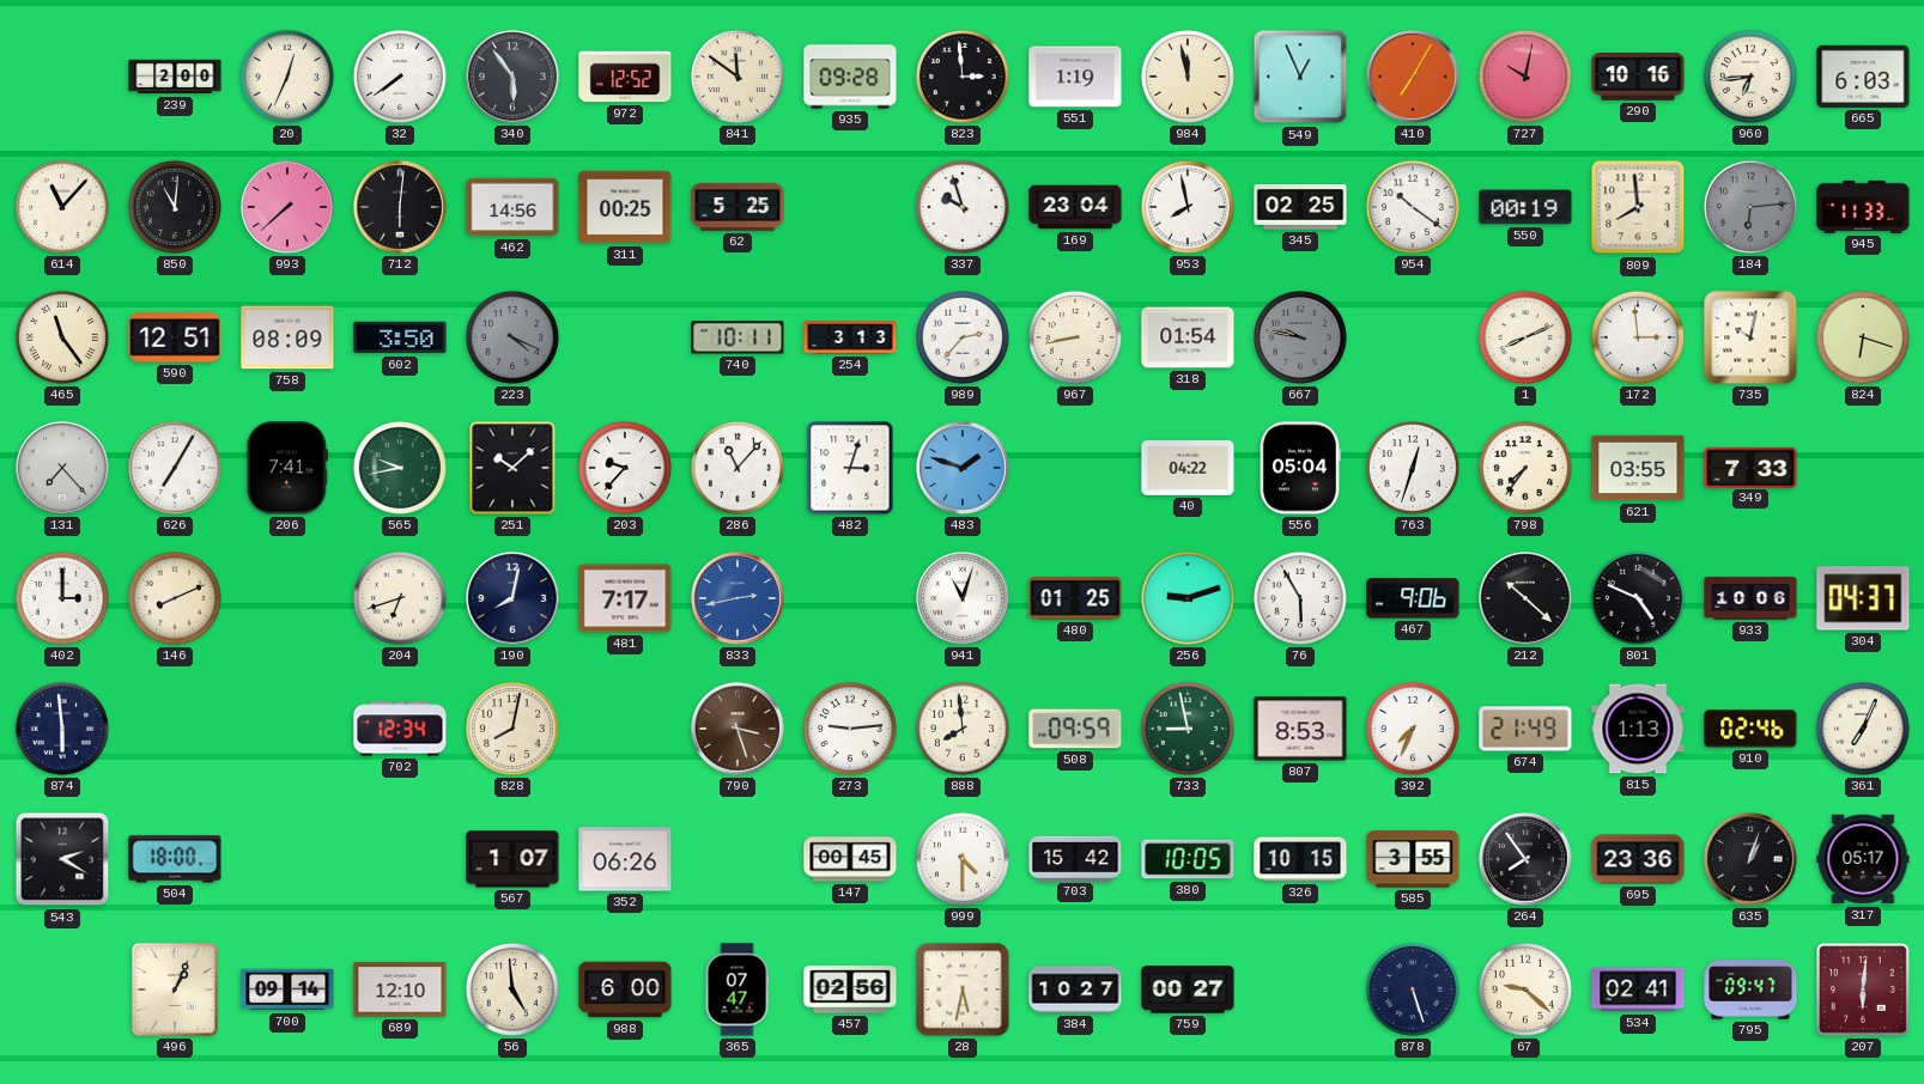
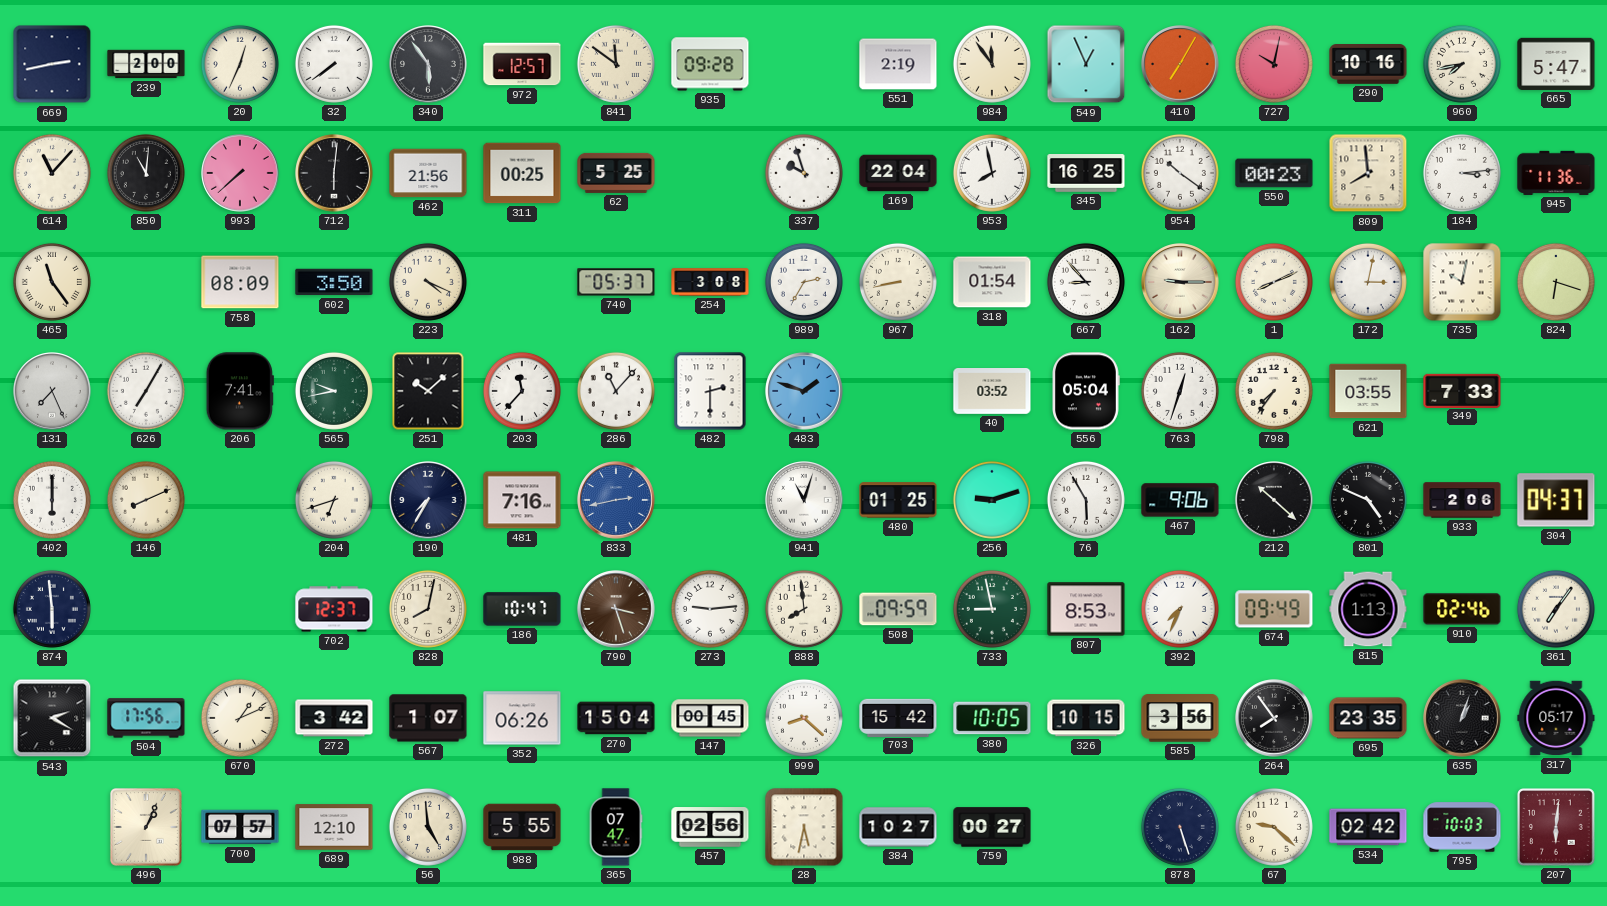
669: none -> 2:43 (52, 64)
972: 12:52 -> 12:57 (522, 64)
823: 2:59 -> none (963, 77)
551: 1:19 -> 2:19 (898, 64)
984: 11:58 -> 11:54 (992, 64)
960: 6:44 -> 7:43 (1462, 64)
665: 6:03 -> 5:47 (1556, 64)
462: 14:56 -> 21:56 (428, 173)
169: 23:04 -> 22:04 (898, 173)
345: 02:25 -> 16:25 (1086, 174)
550: 00:19 -> 00:23 (1274, 173)
184: 6:14 -> 3:14 (1462, 173)
184 dial: grey -> white (1462, 173)
945: 11:33 -> 11:36 (1556, 173)
590: 12:51 -> none (175, 337)
223 dial: grey -> cream (428, 282)
740: 10:11 -> 05:37 (616, 282)
254: 3:13 -> 3:08 (710, 282)
989: 2:37 -> 2:35 (804, 282)
667: 9:47 -> 8:53 (1086, 282)
667 dial: grey -> white (1086, 282)
162: none -> 9:15 (1180, 282)
172: 2:59 -> 3:02 (1368, 282)
131: 7:23 -> 7:26 (52, 391)
203: 9:37 -> 11:37 (522, 391)
482: 3:03 -> 2:30 (710, 391)
40: 04:22 -> 03:52 (992, 392)
402: 3:00 -> 6:00 (52, 500)
190: 8:02 -> 7:35 (428, 500)
481: 7:17 -> 7:16 (522, 500)
933: 10:06 -> 2:06 (1462, 500)
702: 12:34 -> 12:37 (334, 609)
186: none -> 10:47 (522, 609)
674: 21:49 -> 09:49 (1274, 609)
361: 7:04 -> 7:06 (1556, 609)
504: 18:00 -> 17:56 (146, 718)
670: none -> 1:11 (240, 718)
272: none -> 3:42 (334, 718)
270: none -> 15:04 (616, 718)
999: 4:30 -> 8:22 (804, 718)
585: 3:55 -> 3:56 (1180, 718)
695: 23:36 -> 23:35 (1368, 718)
700: 09:14 -> 07:57 (240, 827)
988: 6:00 -> 5:55 (522, 827)
534: 02:41 -> 02:42 (1368, 827)
795: 09:47 -> 10:03 (1462, 827)
